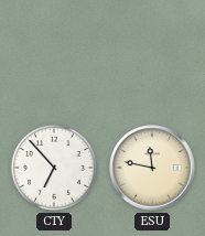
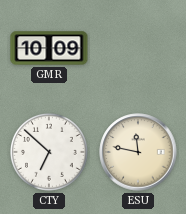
GMR: none -> 10:09 (49, 48)
CTY: 6:53 -> 6:52 (49, 152)
